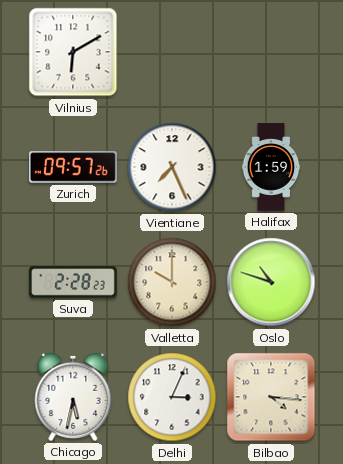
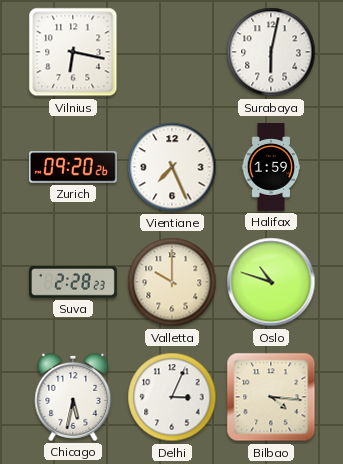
Vilnius: 6:10 -> 6:17 (73, 52)
Surabaya: none -> 6:02 (271, 52)
Zurich: 09:57 -> 09:20 (74, 167)
